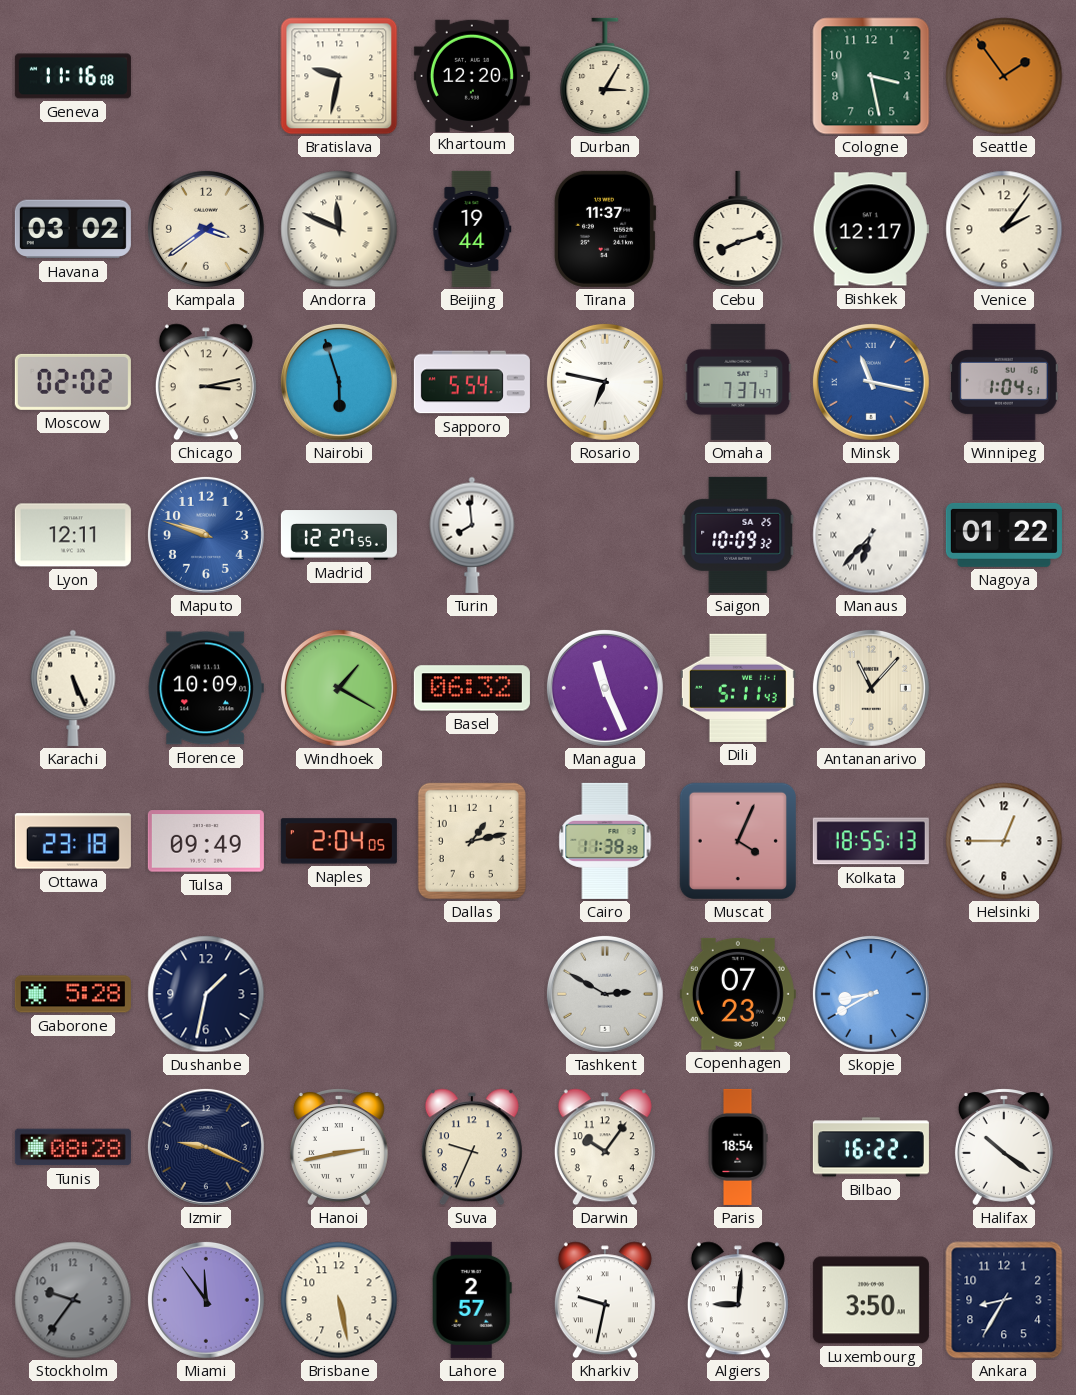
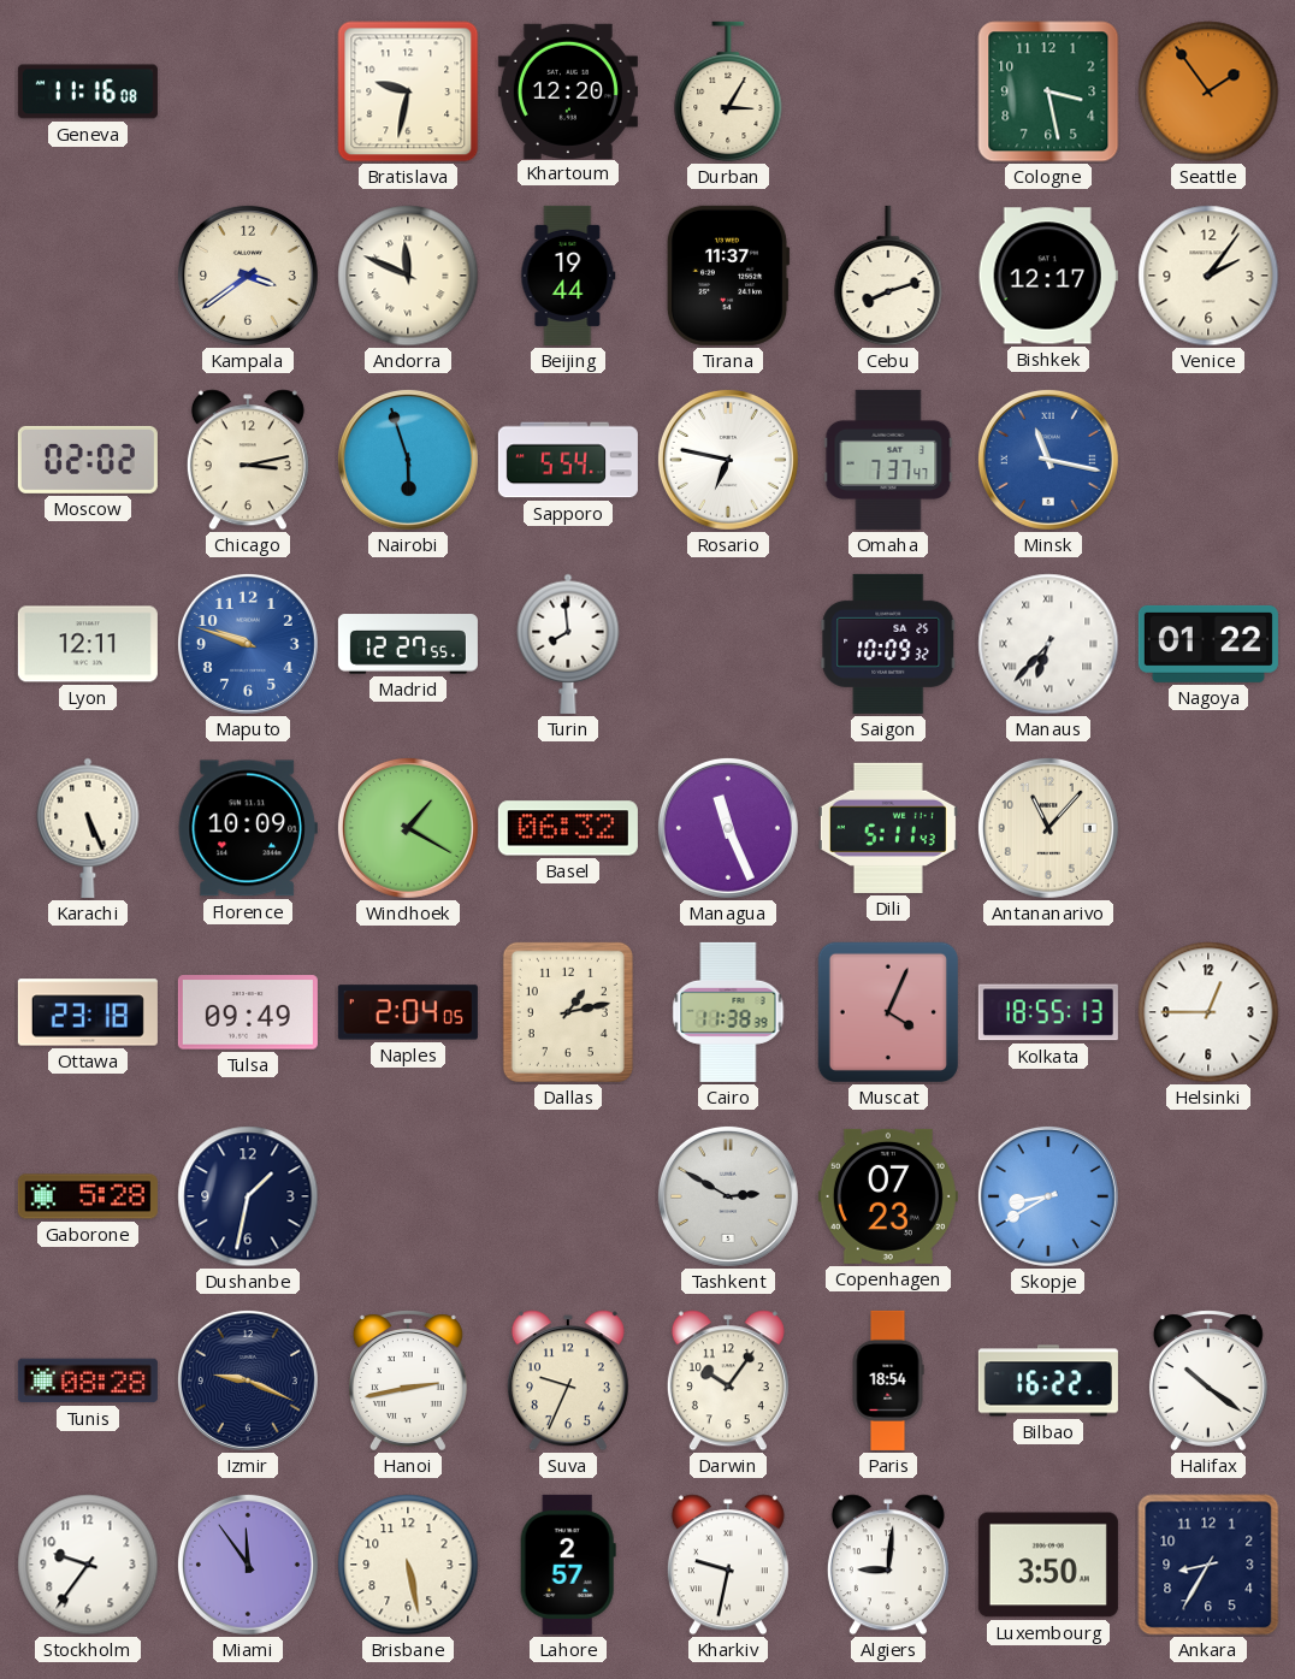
Havana: 03:02 -> none (73, 229)
Winnipeg: 1:04 -> none (1005, 382)
Stockholm dial: grey -> white (88, 1565)
